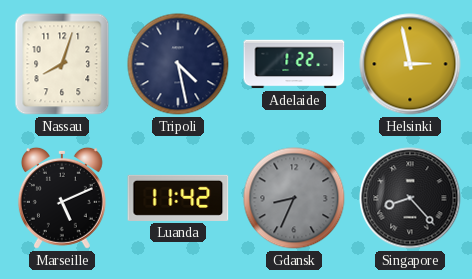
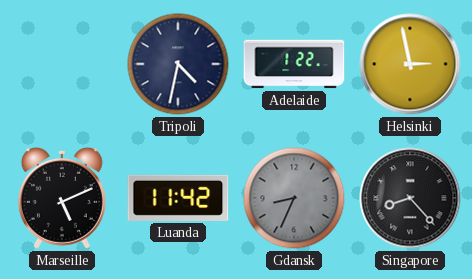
Nassau: 8:03 -> none (62, 64)
Tripoli: 4:28 -> 4:32 (178, 64)
